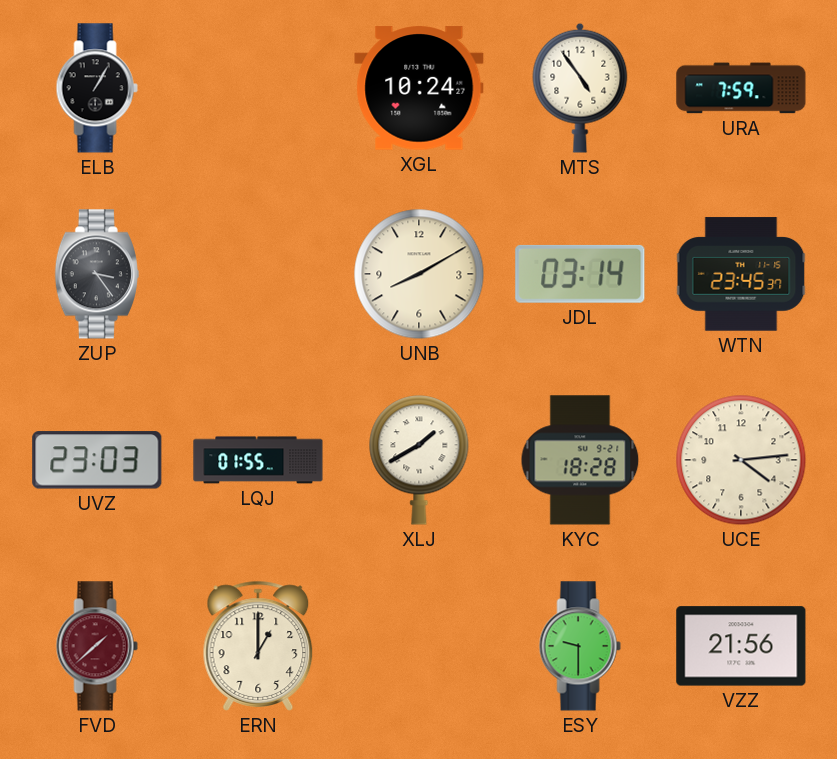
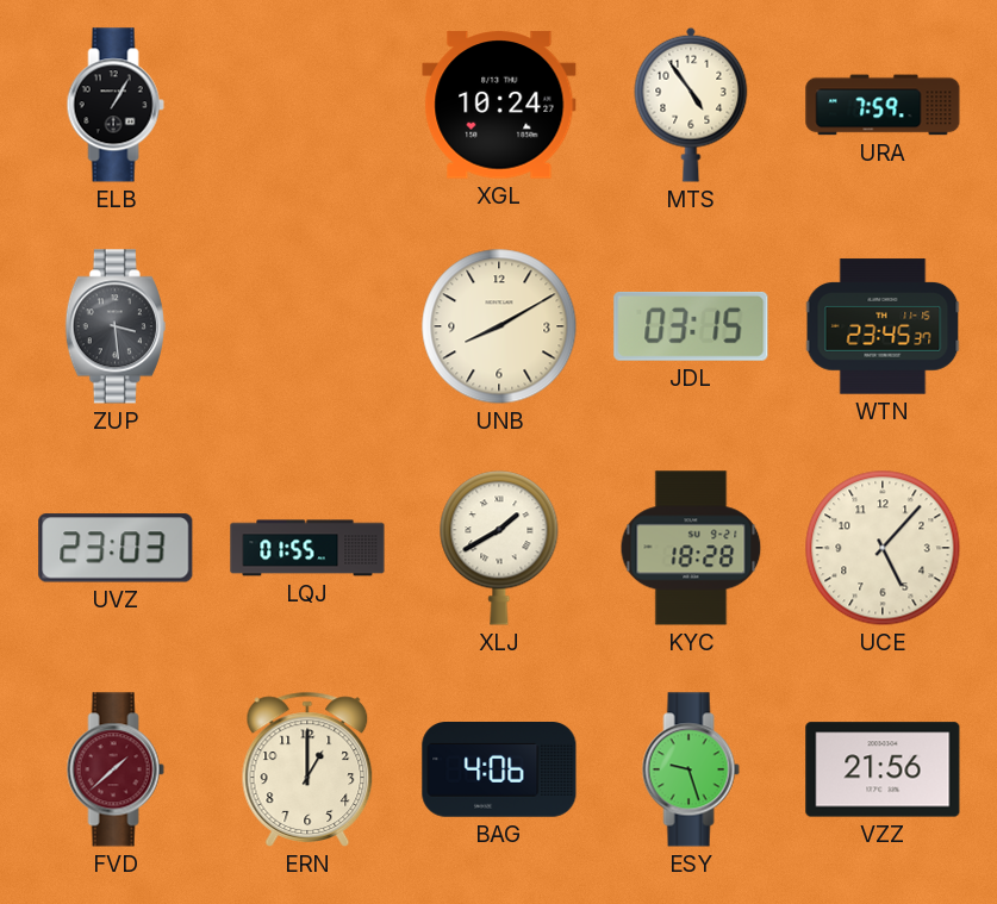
ZUP: 3:24 -> 3:29 (116, 326)
JDL: 03:14 -> 03:15 (691, 326)
UCE: 4:14 -> 5:07 (883, 548)
BAG: none -> 4:06 (499, 769)
ESY: 9:30 -> 9:27 (691, 769)
